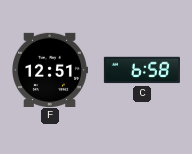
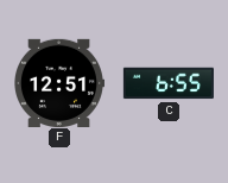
C: 6:58 -> 6:55 (169, 83)
